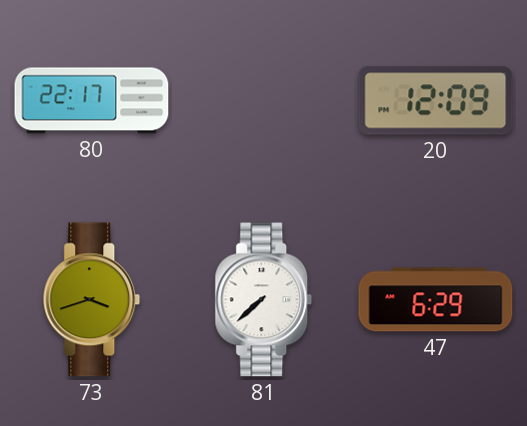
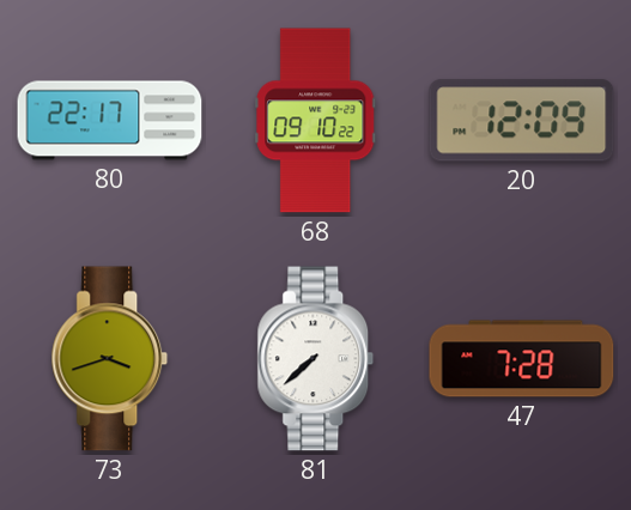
68: none -> 09:10 (316, 121)
47: 6:29 -> 7:28 (522, 359)
